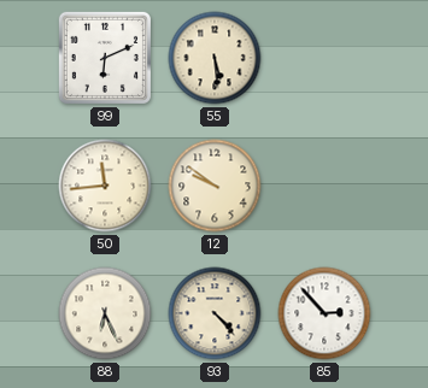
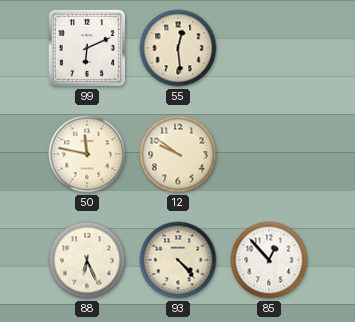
55: 5:29 -> 12:29 (178, 48)
50: 11:44 -> 11:47 (87, 154)
85: 2:53 -> 12:53 (269, 260)
